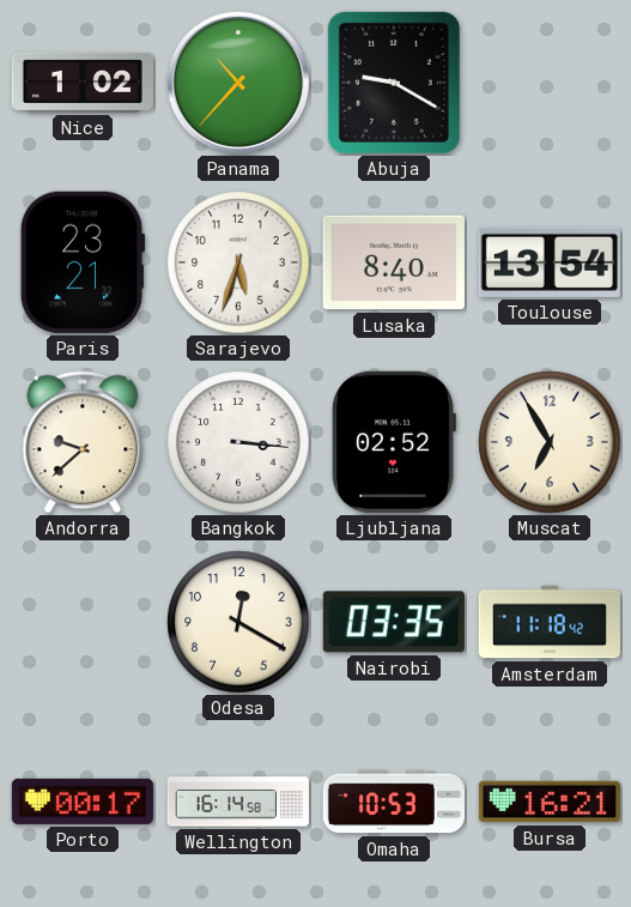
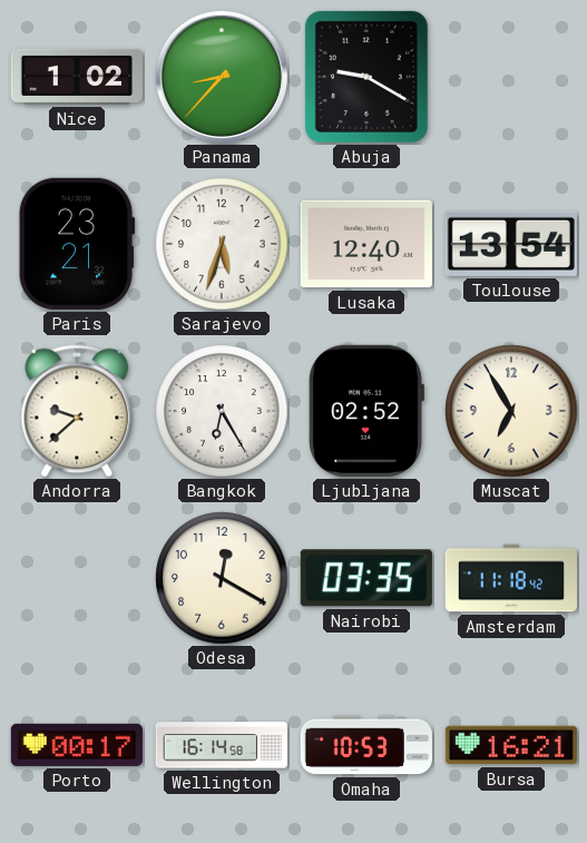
Panama: 10:37 -> 8:37 (222, 77)
Lusaka: 8:40 -> 12:40 (366, 244)
Bangkok: 3:16 -> 6:25 (222, 411)
